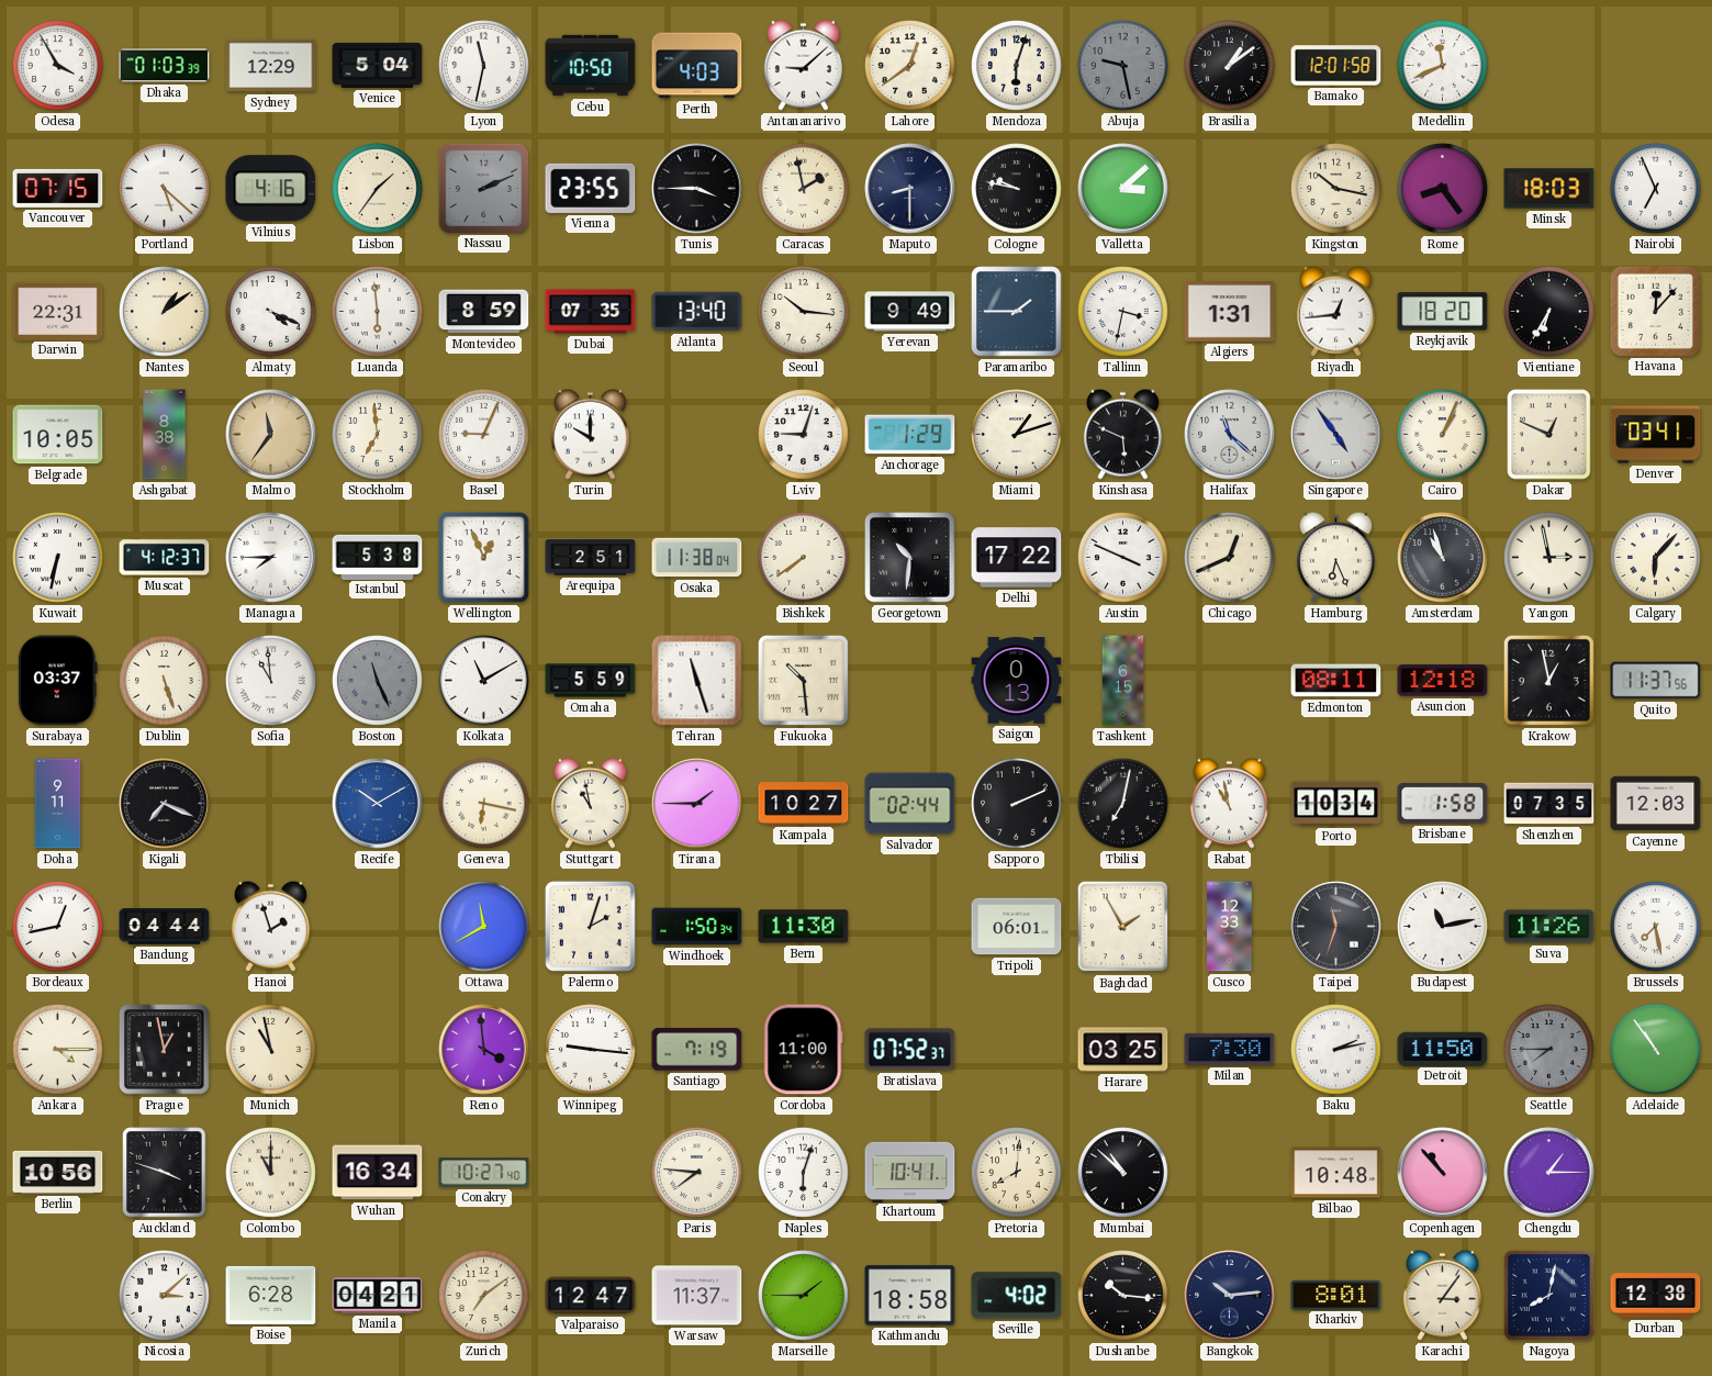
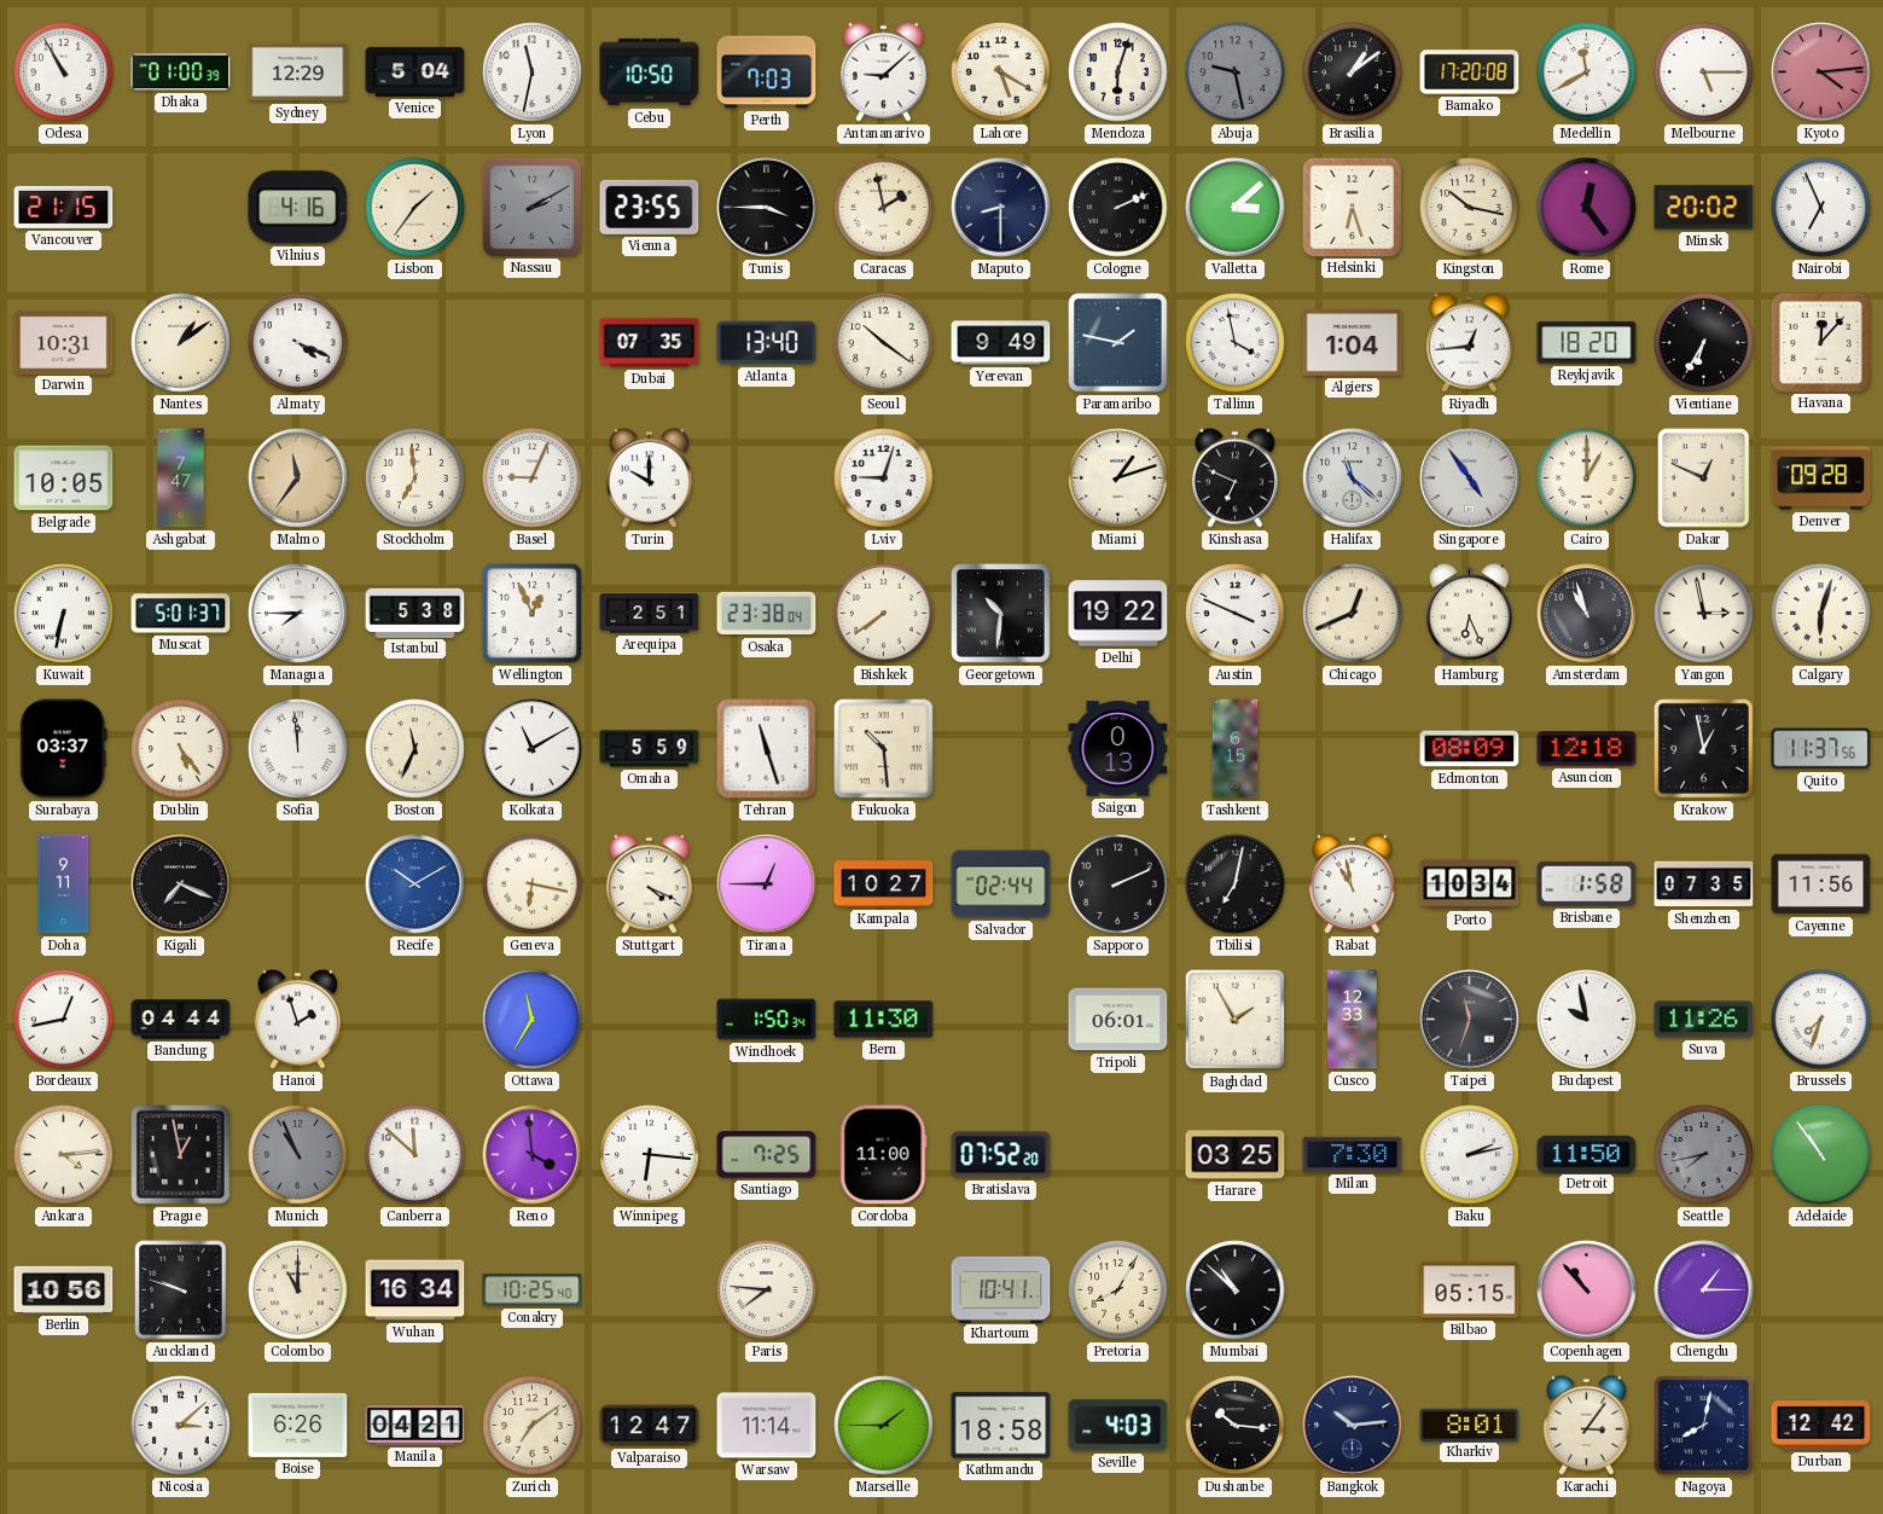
Odesa: 3:55 -> 10:55 (64, 72)
Dhaka: 01:03 -> 01:00 (181, 72)
Perth: 4:03 -> 7:03 (767, 72)
Lahore: 12:39 -> 5:20 (1001, 72)
Bamako: 12:01 -> 17:20 (1470, 72)
Medellin: 11:41 -> 11:40 (1587, 72)
Melbourne: none -> 5:15 (1704, 72)
Kyoto: none -> 4:14 (1821, 72)
Vancouver: 07:15 -> 21:15 (64, 207)
Portland: 5:22 -> none (165, 189)
Nassau: 2:11 -> 2:10 (531, 207)
Cologne: 9:47 -> 2:11 (1118, 208)
Helsinki: none -> 6:27 (1352, 207)
Rome: 8:24 -> 12:24 (1587, 208)
Minsk: 18:03 -> 20:02 (1704, 208)
Darwin: 22:31 -> 10:31 (64, 342)
Luanda: 5:59 -> none (378, 312)
Montevideo: 8:59 -> none (484, 312)
Seoul: 10:16 -> 10:21 (884, 343)
Paramaribo: 1:45 -> 1:47 (1118, 343)
Tallinn: 3:32 -> 3:58 (1236, 343)
Algiers: 1:31 -> 1:04 (1353, 343)
Ashgabat: 8:38 -> 7:47 (181, 478)
Anchorage: 1:29 -> none (910, 435)
Kinshasa: 5:49 -> 6:49 (1234, 477)
Cairo: 1:04 -> 1:00 (1587, 478)
Denver: 03:41 -> 09:28 (1821, 478)
Muscat: 4:12 -> 5:01 (181, 614)
Osaka: 11:38 -> 23:38 (767, 614)
Delhi: 17:22 -> 19:22 (1118, 614)
Calgary: 6:07 -> 6:03 (1821, 614)
Dublin: 5:27 -> 5:24 (181, 749)
Sofia: 10:59 -> 11:59 (298, 749)
Boston: 11:26 -> 11:34 (415, 749)
Boston dial: grey -> cream (415, 749)
Edmonton: 08:11 -> 08:09 (1470, 749)
Stuttgart: 10:58 -> 4:19 (649, 883)
Tirana: 1:45 -> 12:45 (767, 884)
Cayenne: 12:03 -> 11:56 (1821, 884)
Ottawa: 11:40 -> 11:35 (533, 1020)
Palermo: 2:03 -> none (590, 926)
Budapest: 11:13 -> 9:58 (1587, 1020)
Brussels: 7:28 -> 7:33 (1821, 1020)
Ankara: 4:15 -> 4:14 (64, 1155)
Munich: 10:58 -> 10:56 (298, 1155)
Munich dial: cream -> grey (298, 1155)
Canberra: none -> 11:52 (415, 1155)
Winnipeg: 9:16 -> 6:16 (650, 1155)
Santiago: 7:19 -> 7:25 (767, 1155)
Bratislava: 07:52:37 -> 07:52:20 (1001, 1155)
Seattle: 7:45 -> 7:43 (1704, 1155)
Auckland: 3:48 -> 9:48 (181, 1290)
Conakry: 10:27 -> 10:25 (533, 1290)
Naples: 6:03 -> none (804, 1173)
Pretoria: 8:01 -> 8:05 (1118, 1290)
Bilbao: 10:48 -> 05:15 (1470, 1290)
Boise: 6:28 -> 6:26 (298, 1425)
Warsaw: 11:37 -> 11:14 (767, 1426)
Seville: 4:02 -> 4:03 (1118, 1426)
Durban: 12:38 -> 12:42 (1821, 1426)
